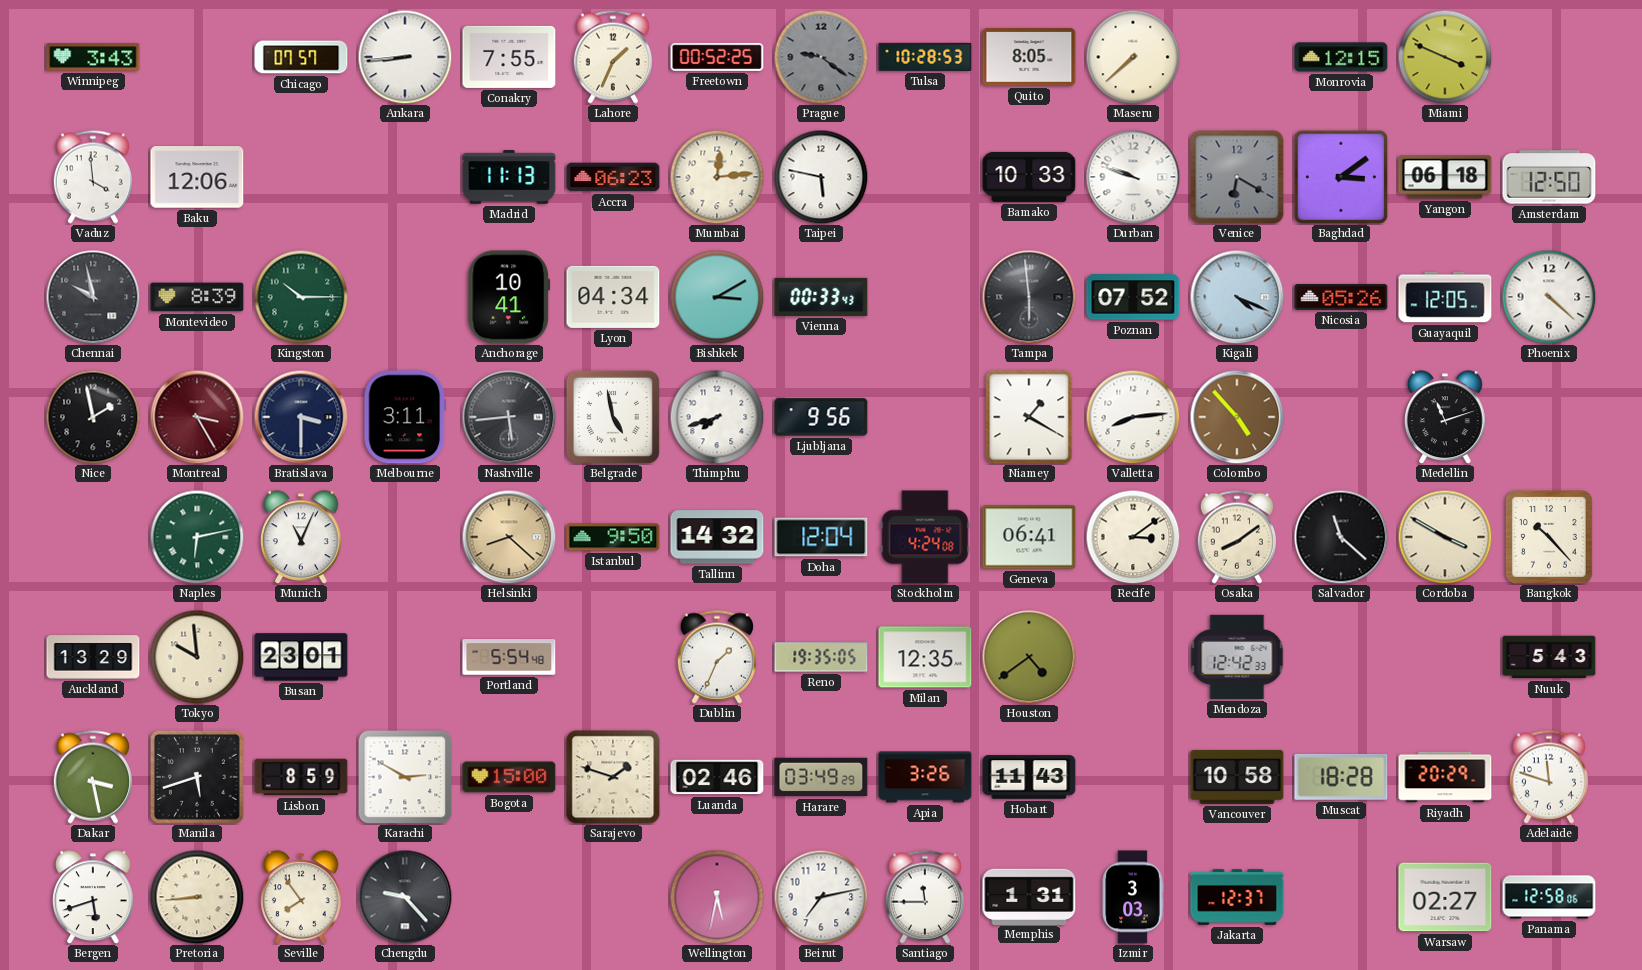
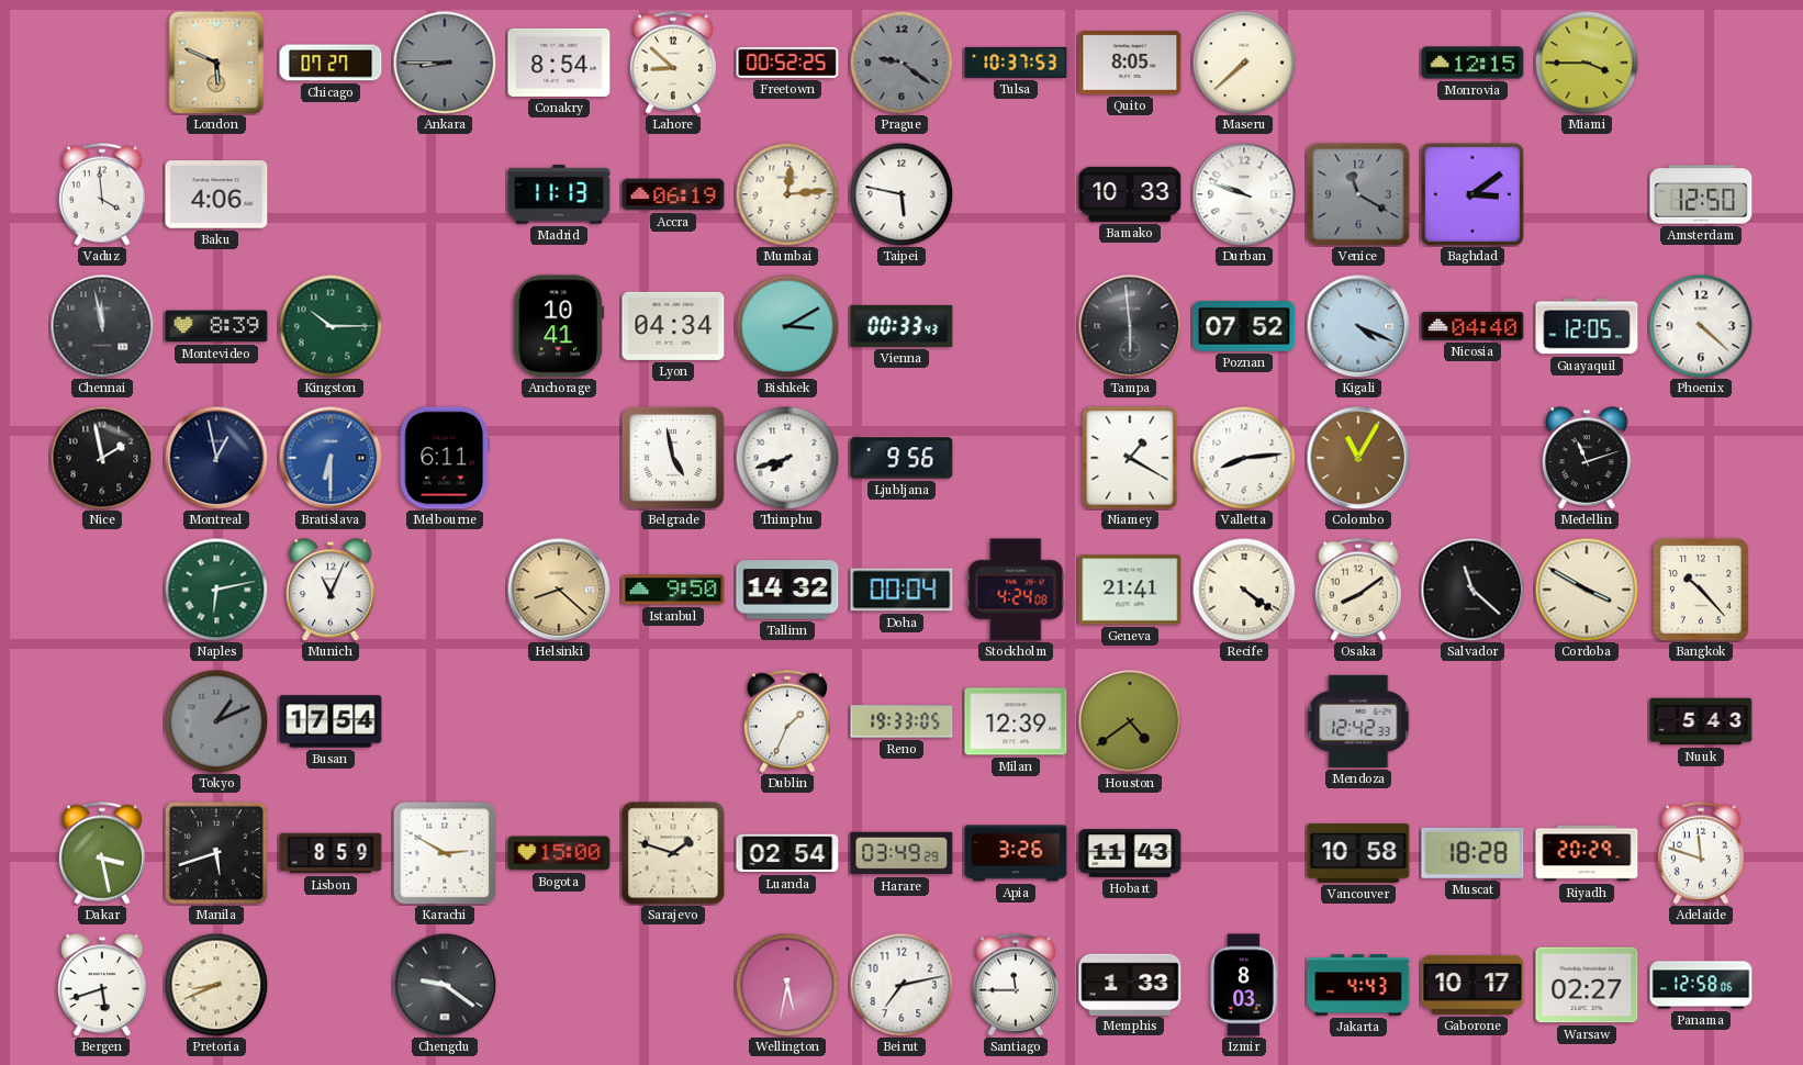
Winnipeg: 3:43 -> none (93, 57)
London: none -> 5:49 (216, 63)
Chicago: 07:57 -> 07:27 (331, 63)
Ankara: 8:44 -> 8:45 (445, 63)
Ankara dial: white -> grey (445, 63)
Conakry: 7:55 -> 8:54 (559, 63)
Lahore: 1:34 -> 8:52 (673, 63)
Tulsa: 10:28 -> 10:37 (1016, 63)
Miami: 3:49 -> 3:45 (1587, 63)
Baku: 12:06 -> 4:06 (216, 194)
Accra: 06:23 -> 06:19 (673, 194)
Venice: 6:20 -> 11:20 (1358, 194)
Yangon: 06:18 -> none (1445, 177)
Chennai: 9:58 -> 11:58 (102, 326)
Nicosia: 05:26 -> 04:40 (1472, 326)
Montreal: 3:25 -> 12:58 (216, 458)
Montreal dial: burgundy -> navy (216, 458)
Bratislava: 3:30 -> 6:30 (331, 458)
Bratislava dial: navy -> blue (331, 458)
Melbourne: 3:11 -> 6:11 (445, 458)
Nashville: 5:44 -> none (509, 417)
Colombo: 4:53 -> 11:05 (1358, 458)
Doha: 12:04 -> 00:04 (901, 590)
Geneva: 06:41 -> 21:41 (1130, 590)
Recife: 3:09 -> 4:21 (1244, 590)
Auckland: 13:29 -> none (93, 657)
Tokyo: 9:59 -> 1:11 (216, 721)
Tokyo dial: cream -> grey (216, 721)
Busan: 23:01 -> 17:54 (331, 721)
Portland: 5:54 -> none (509, 657)
Reno: 19:35 -> 19:33 (901, 721)
Milan: 12:35 -> 12:39 (1016, 721)
Luanda: 02:46 -> 02:54 (787, 853)
Pretoria: 8:44 -> 8:41 (216, 985)
Seville: 7:54 -> none (301, 897)
Chengdu: 9:23 -> 9:21 (445, 985)
Memphis: 1:31 -> 1:33 (1130, 984)
Izmir: 3:03 -> 8:03 (1244, 985)
Jakarta: 12:37 -> 4:43 (1358, 985)
Gaborone: none -> 10:17 (1472, 985)
